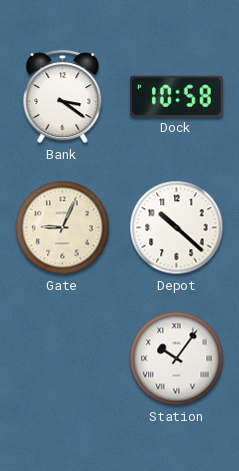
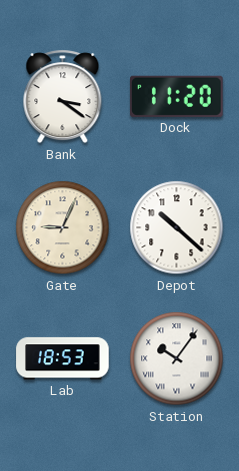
Dock: 10:58 -> 11:20 (177, 96)
Lab: none -> 18:53 (63, 359)
